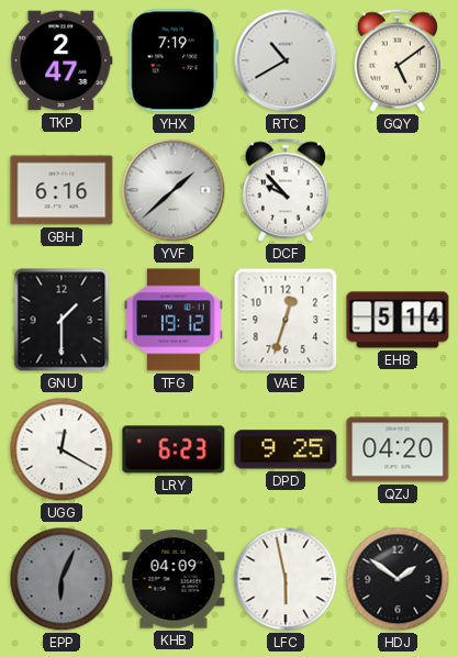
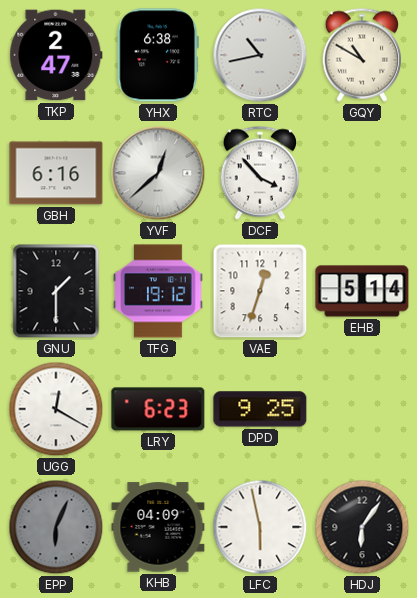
YHX: 7:19 -> 6:38 (158, 55)
RTC: 10:40 -> 10:43 (260, 55)
GQY: 5:09 -> 10:50 (361, 55)
YVF: 1:38 -> 12:38 (158, 173)
DCF: 9:53 -> 3:53 (259, 173)
QZJ: 04:20 -> none (398, 449)
HDJ: 1:51 -> 6:06 (362, 527)
